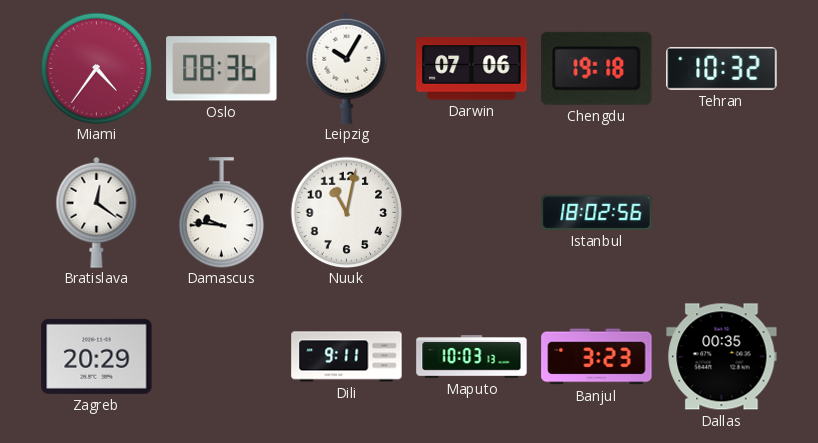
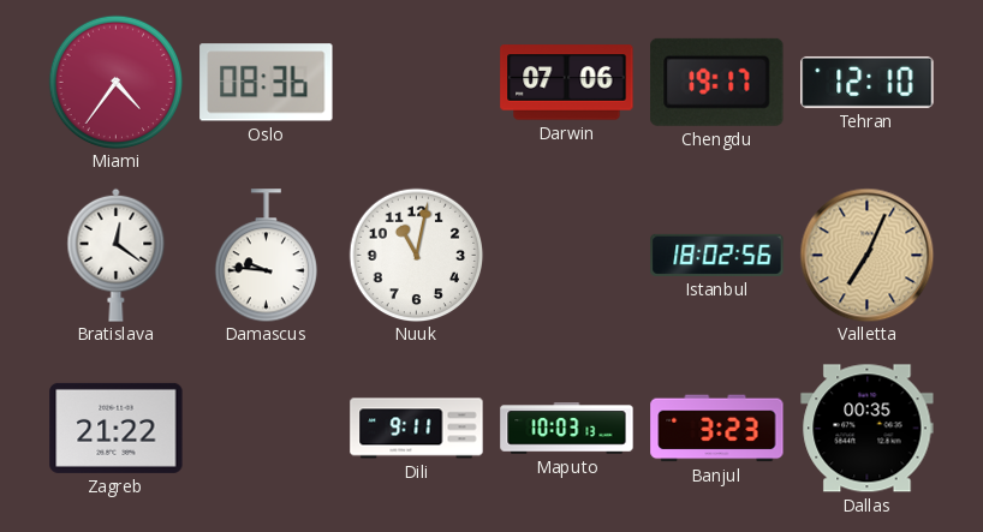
Leipzig: 10:05 -> none (347, 68)
Chengdu: 19:18 -> 19:17 (717, 82)
Tehran: 10:32 -> 12:10 (868, 82)
Valletta: none -> 7:04 (866, 255)
Zagreb: 20:29 -> 21:22 (117, 428)
